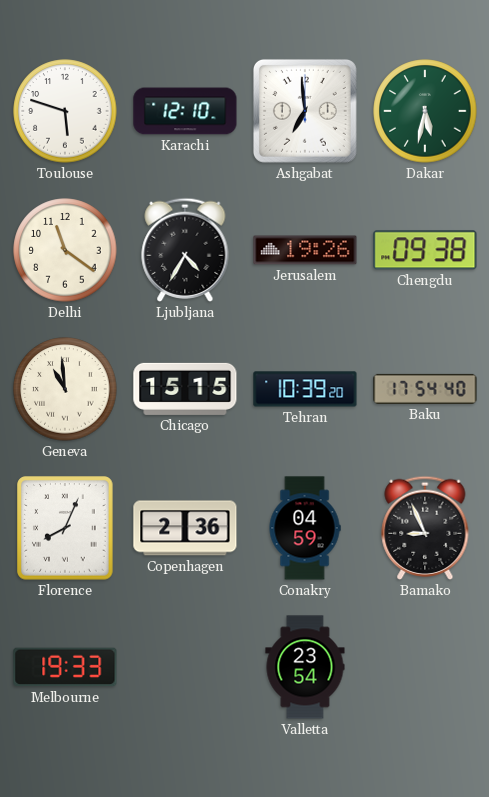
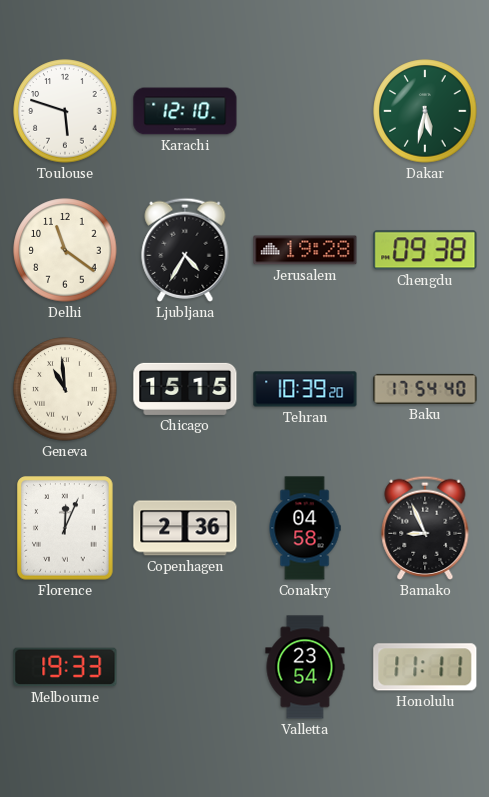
Ashgabat: 6:59 -> none (305, 111)
Jerusalem: 19:26 -> 19:28 (305, 250)
Florence: 8:04 -> 12:04 (65, 528)
Conakry: 04:59 -> 04:58 (305, 528)
Honolulu: none -> 11:11 (425, 667)
